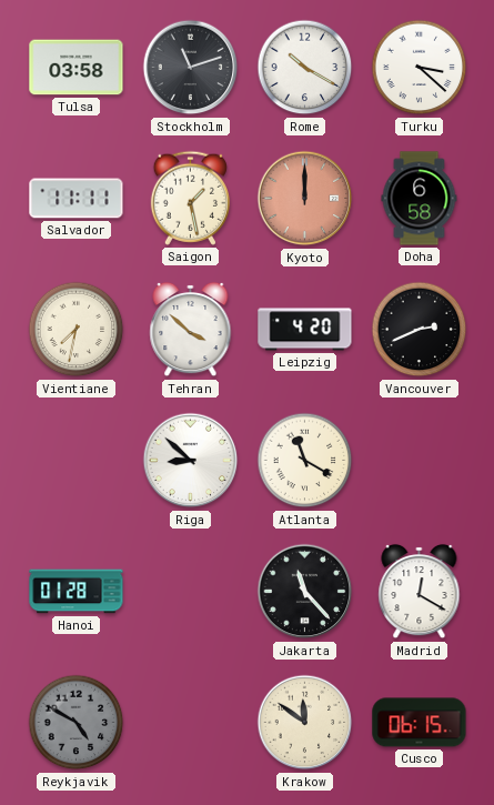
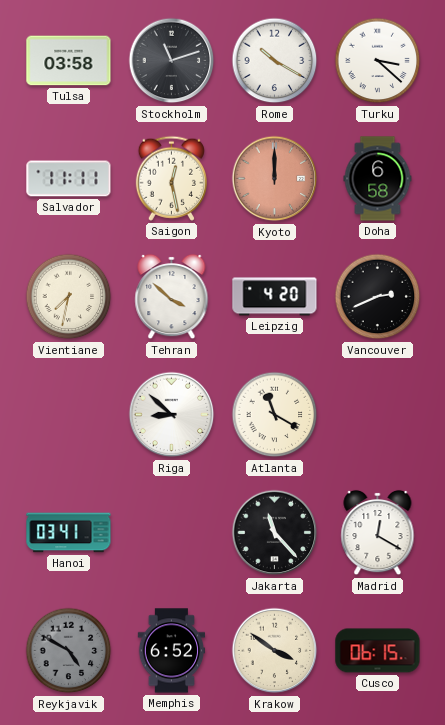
Saigon: 1:28 -> 12:28 (171, 178)
Hanoi: 01:28 -> 03:41 (69, 533)
Memphis: none -> 6:52 (172, 651)
Krakow: 11:51 -> 3:51 (275, 651)
